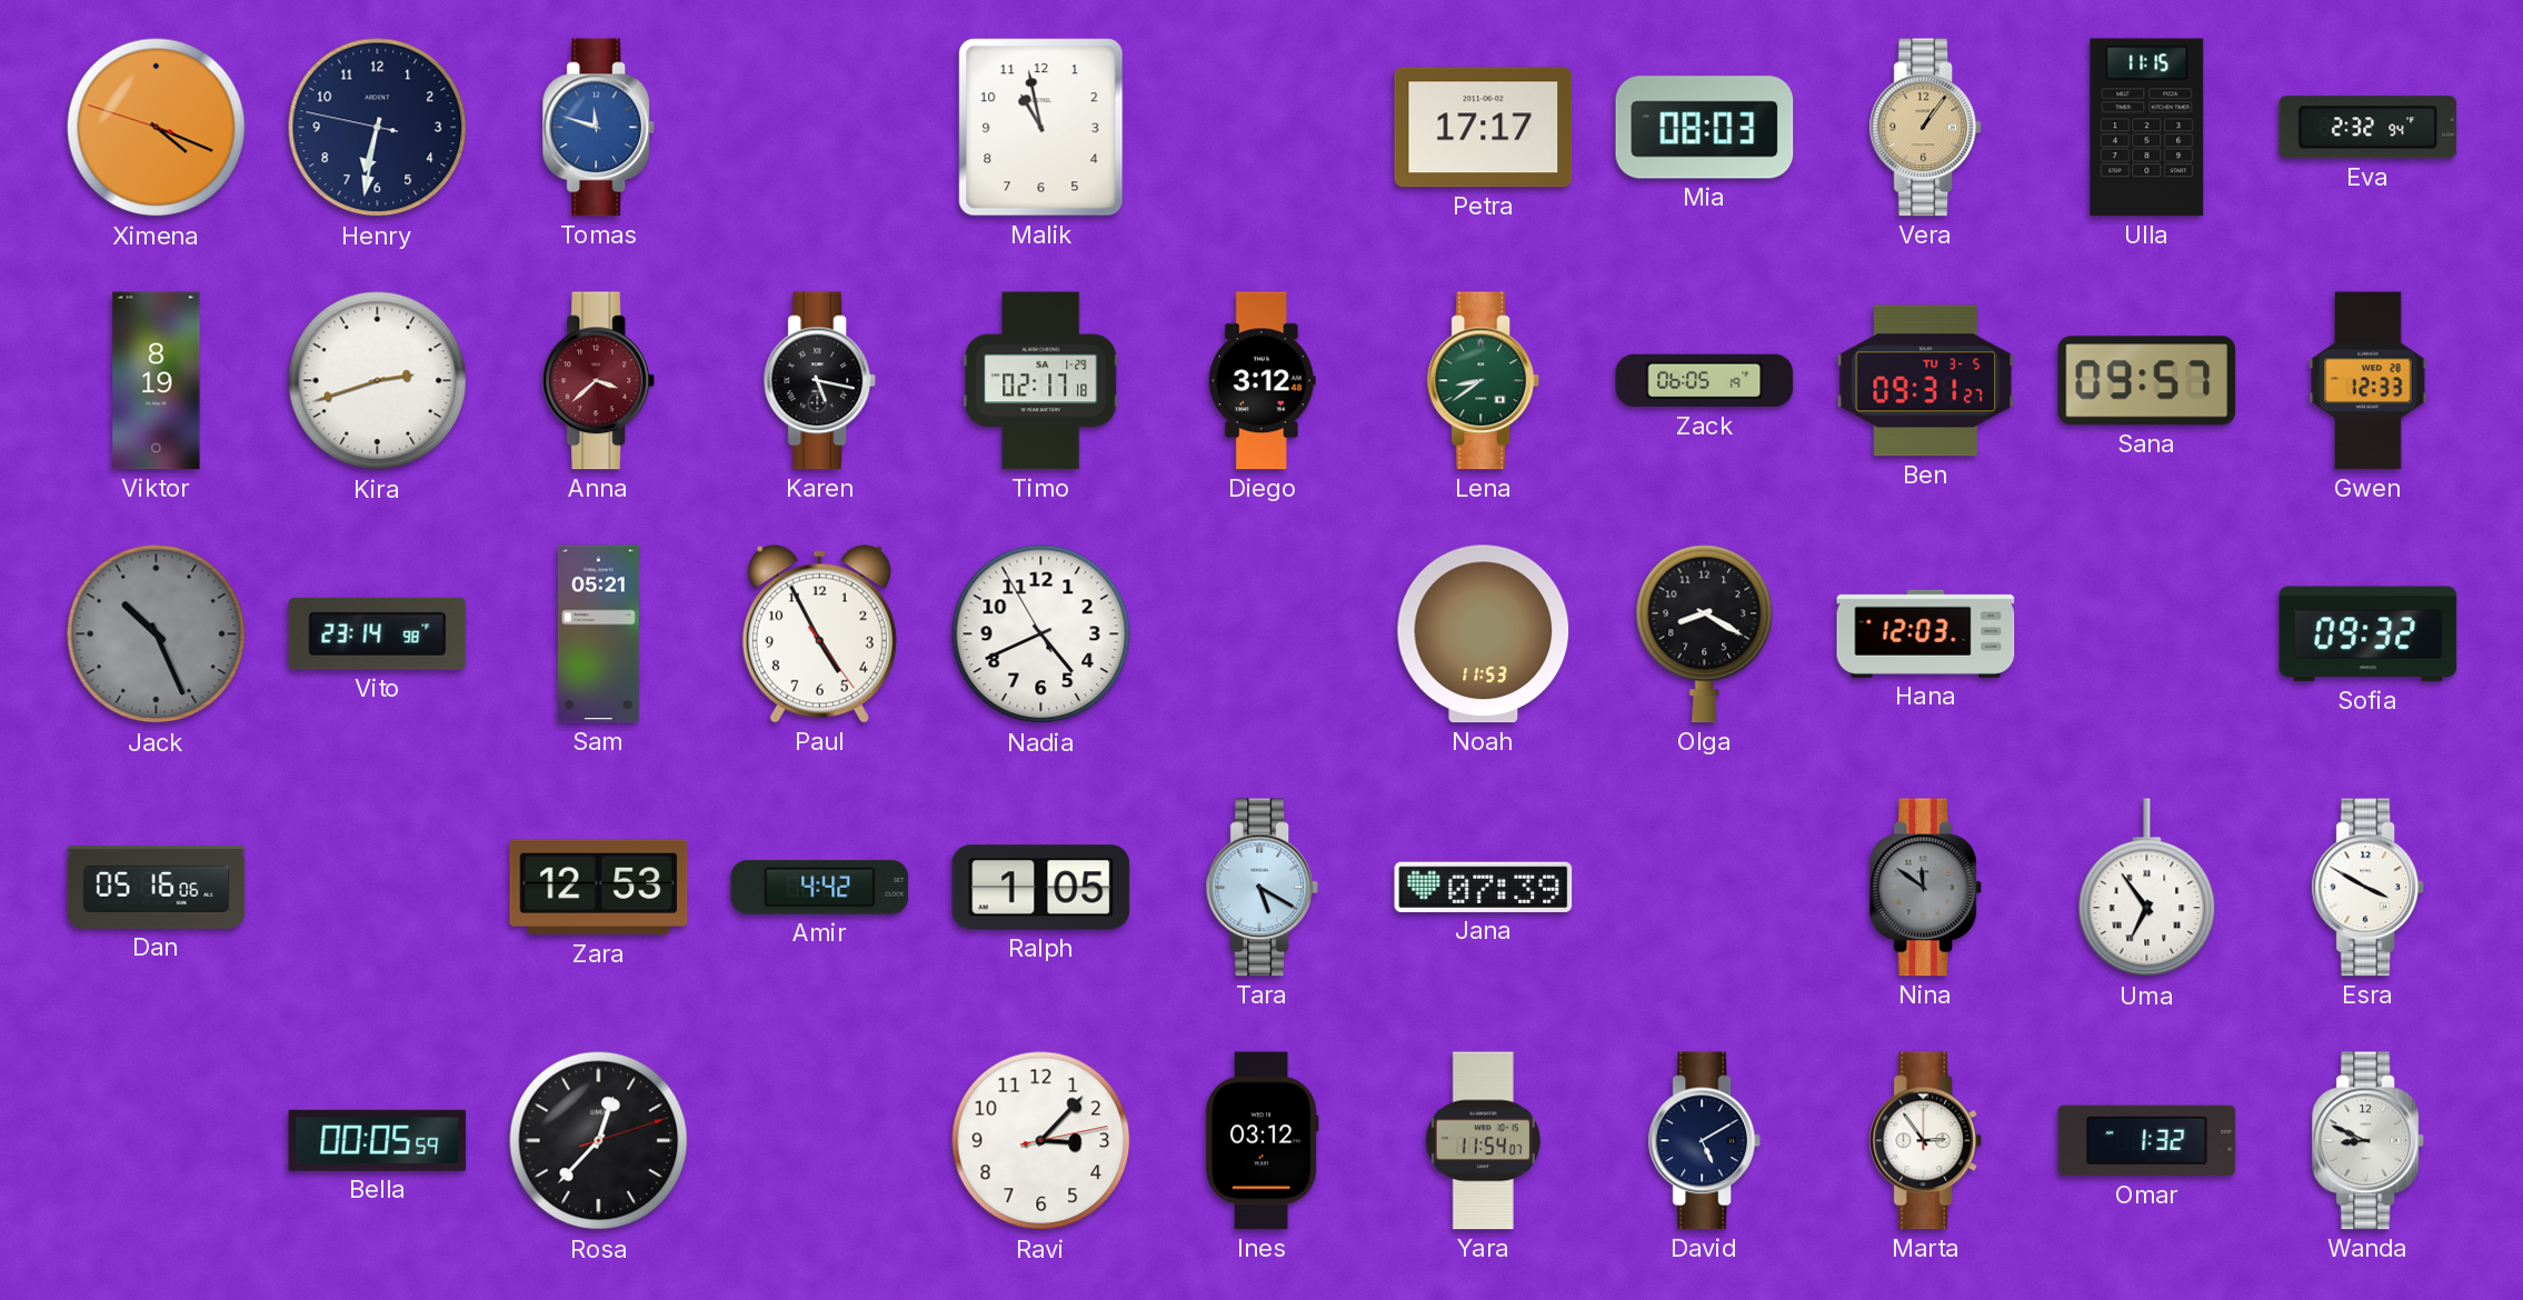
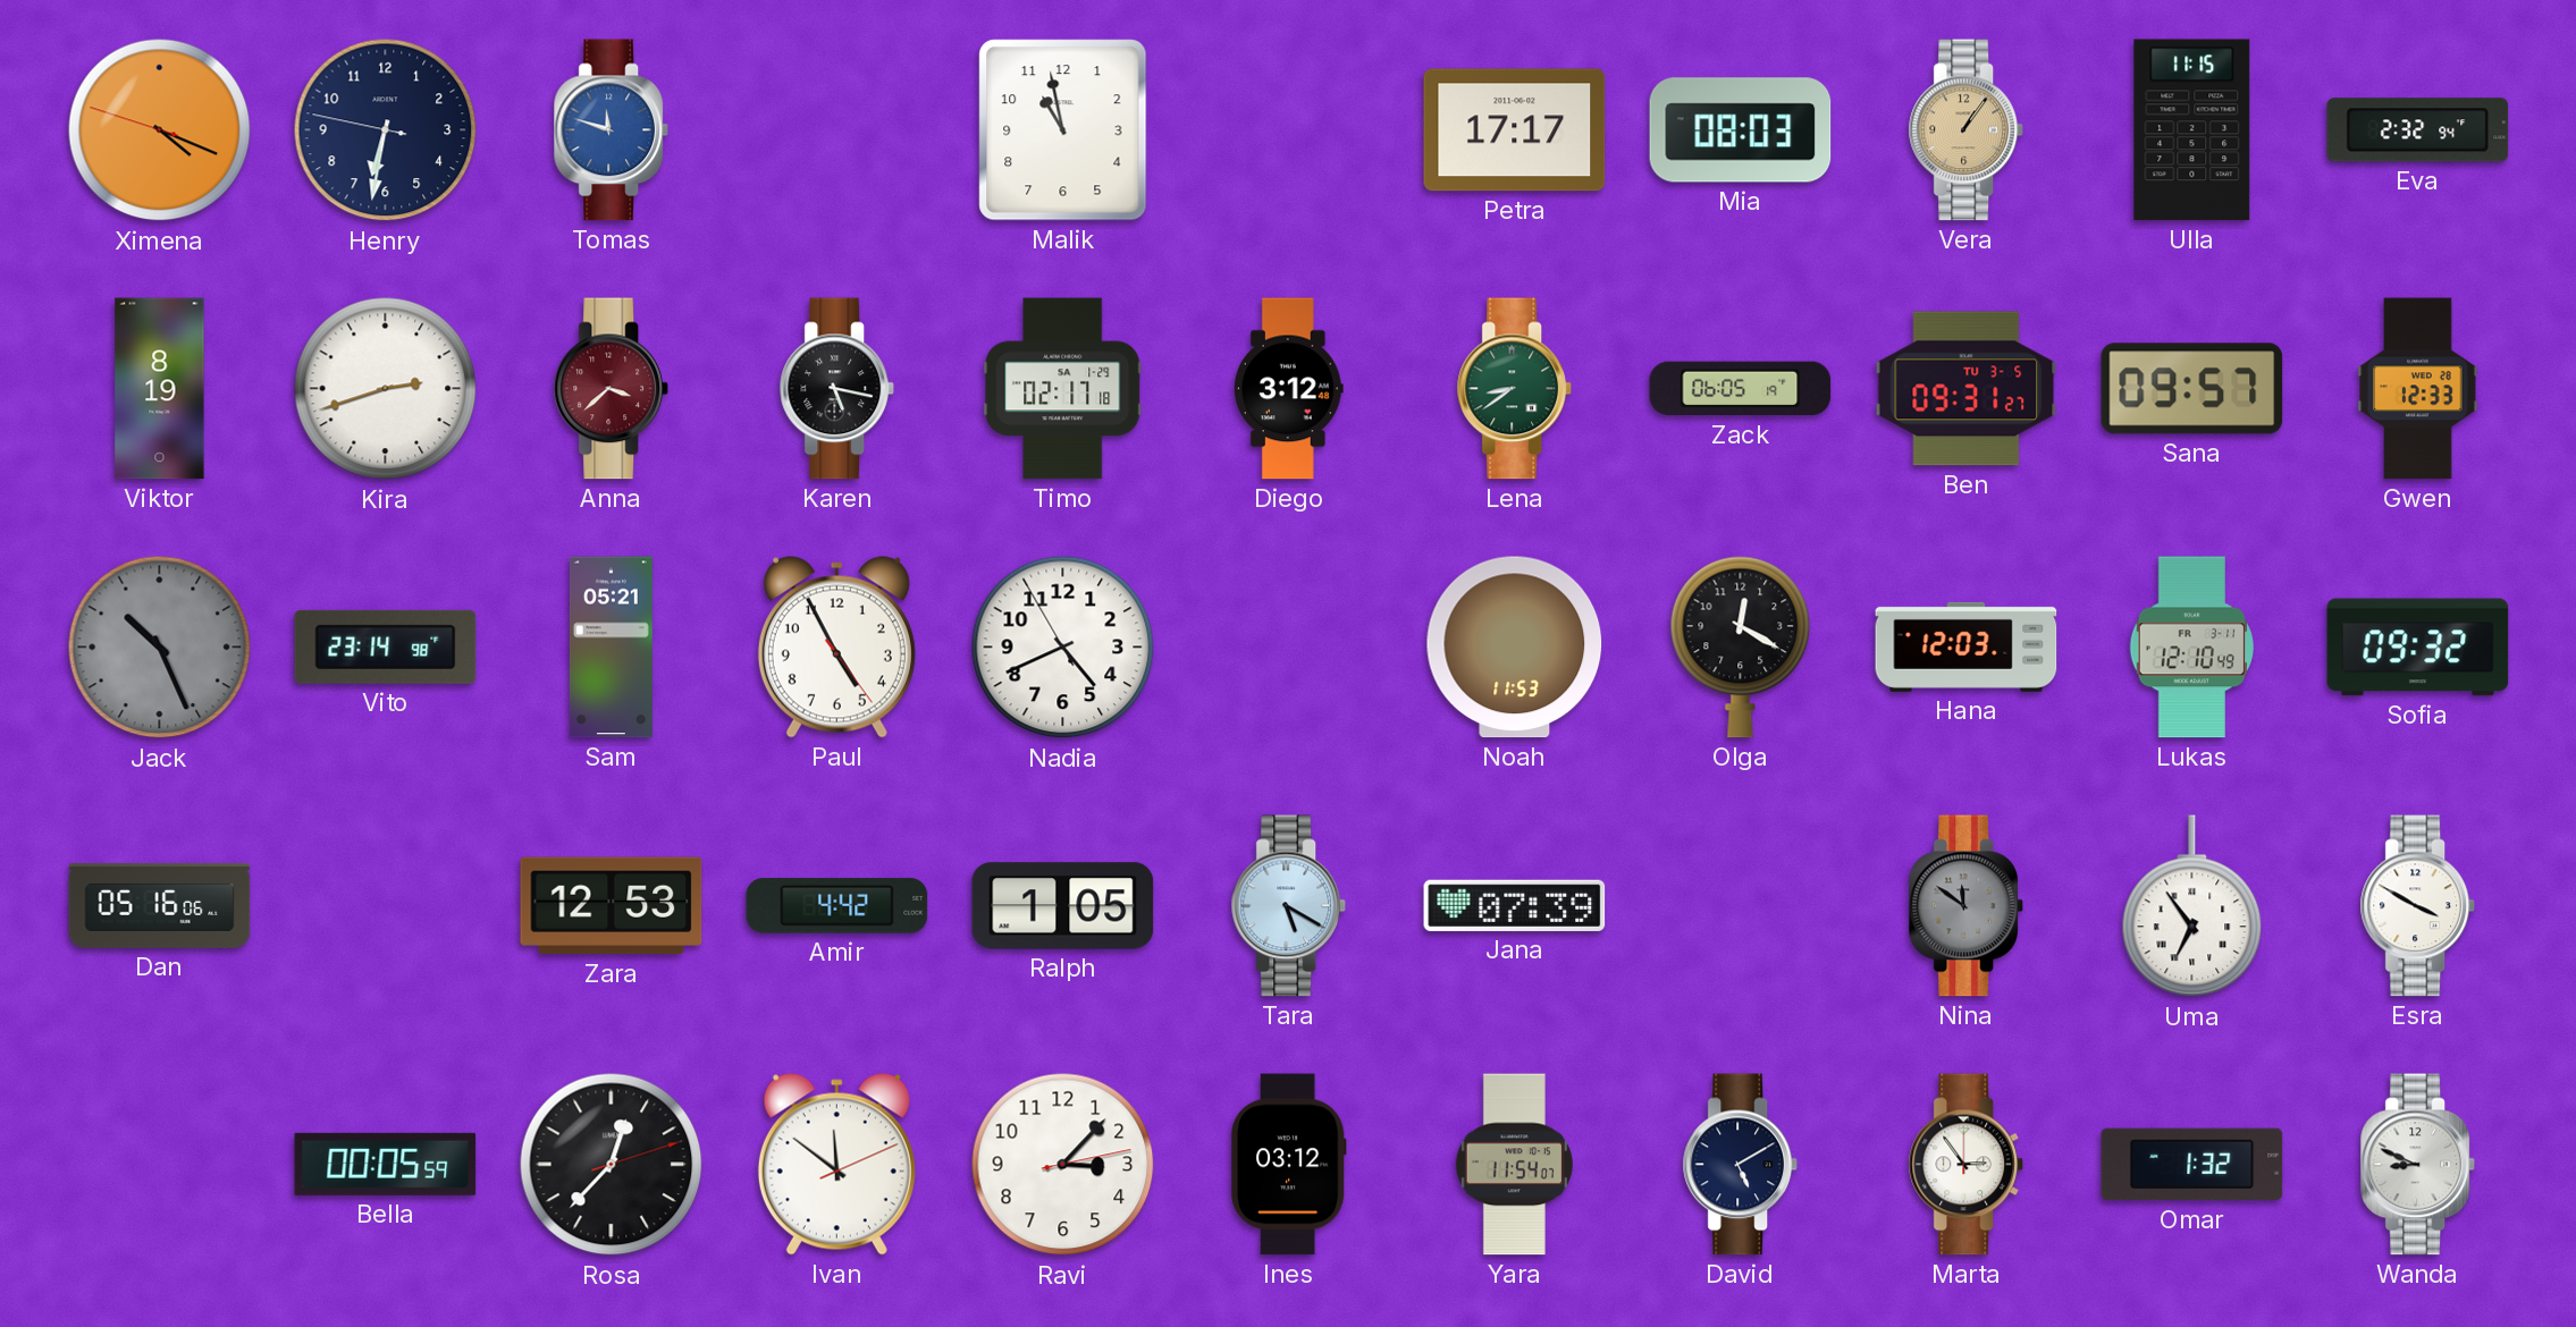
Olga: 8:20 -> 12:20 (1741, 646)
Lukas: none -> 12:10 (2191, 648)
Ivan: none -> 11:51 (836, 1165)
